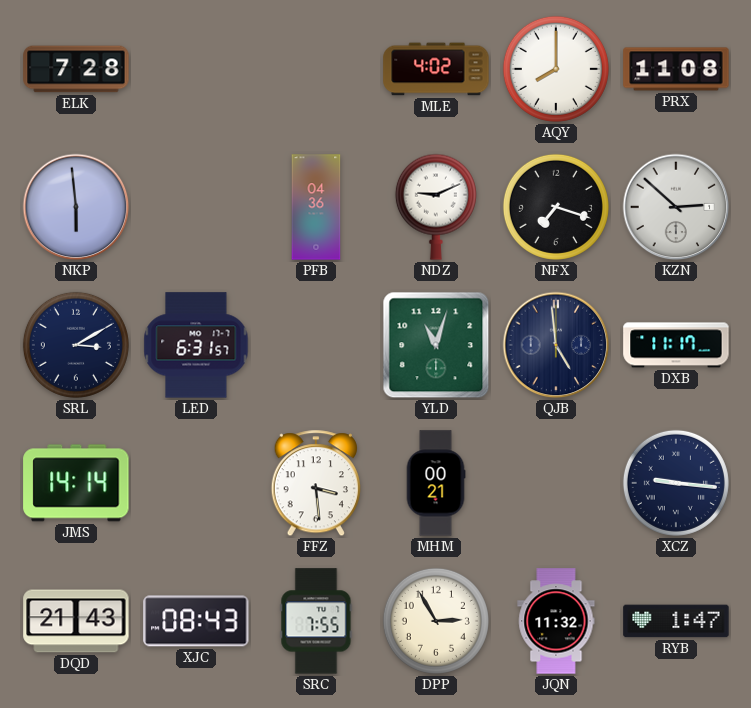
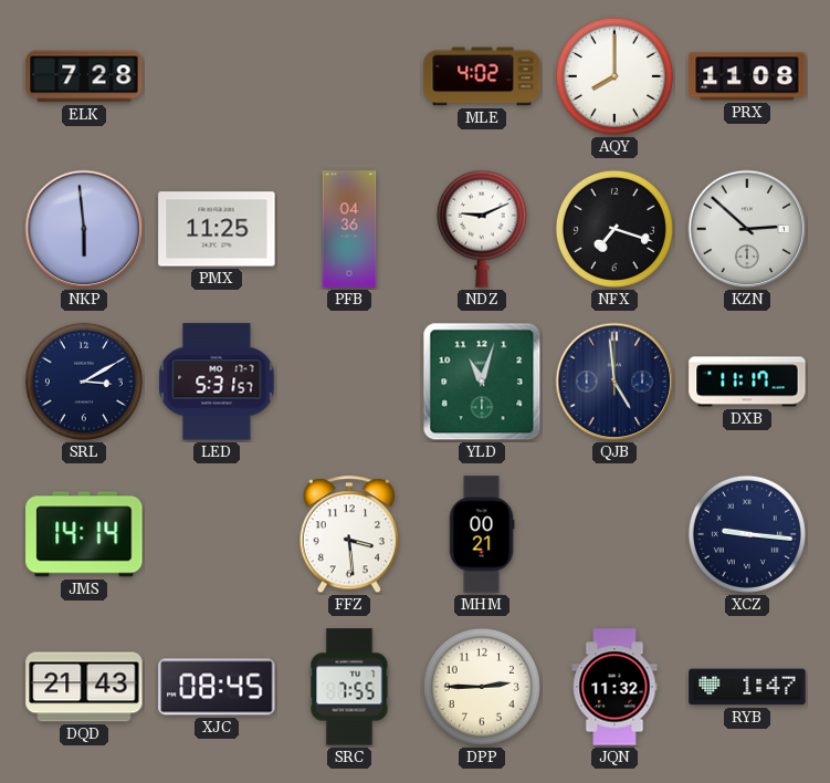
PMX: none -> 11:25 (217, 229)
LED: 6:31 -> 5:31 (217, 382)
XJC: 08:43 -> 08:45 (217, 687)
DPP: 2:55 -> 2:45 (482, 687)
